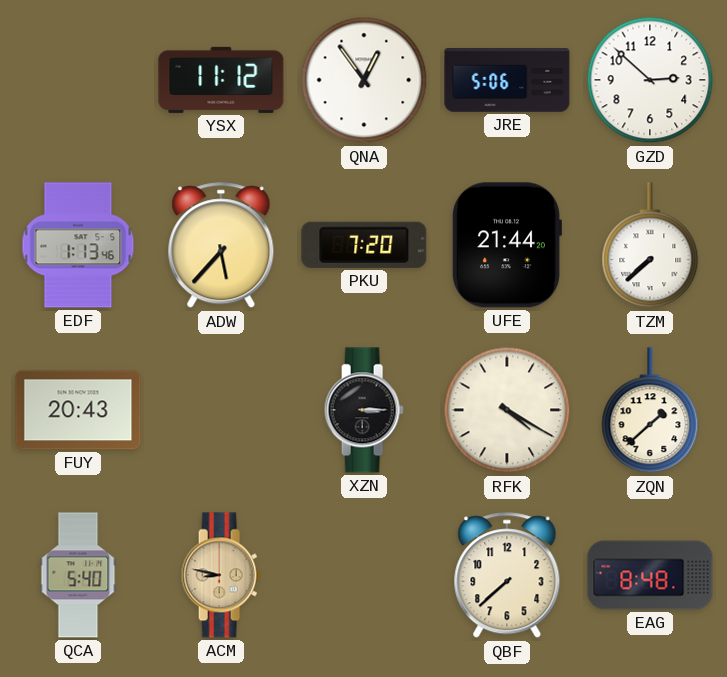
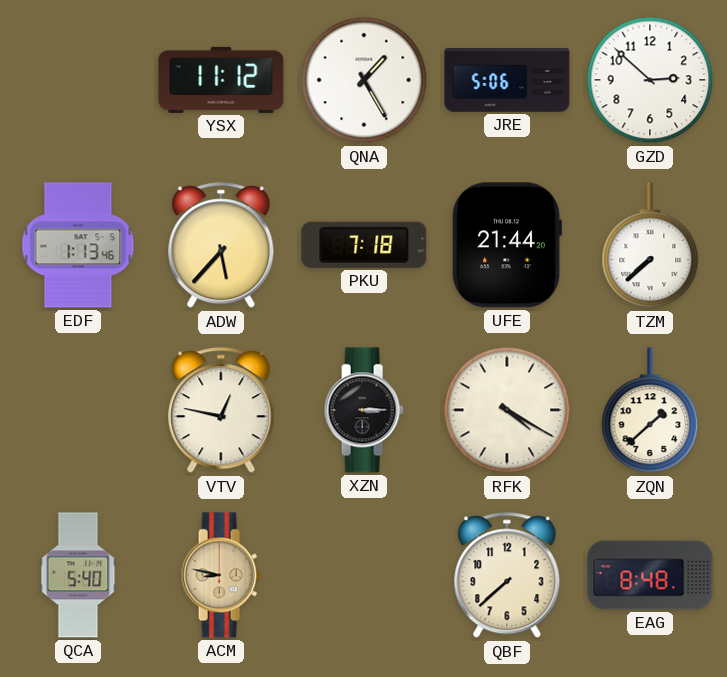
QNA: 12:54 -> 1:25 (364, 80)
PKU: 7:20 -> 7:18 (364, 245)
FUY: 20:43 -> none (78, 410)
VTV: none -> 12:47 (221, 411)
